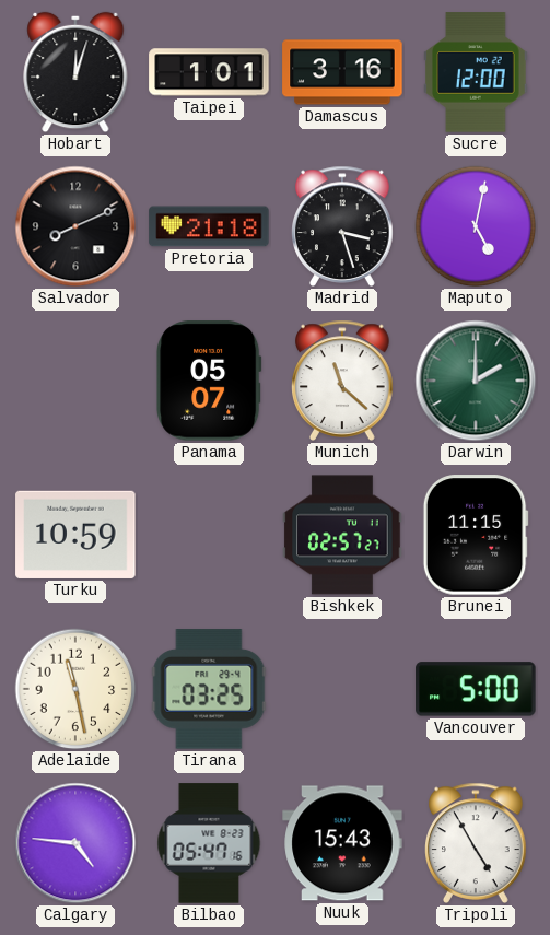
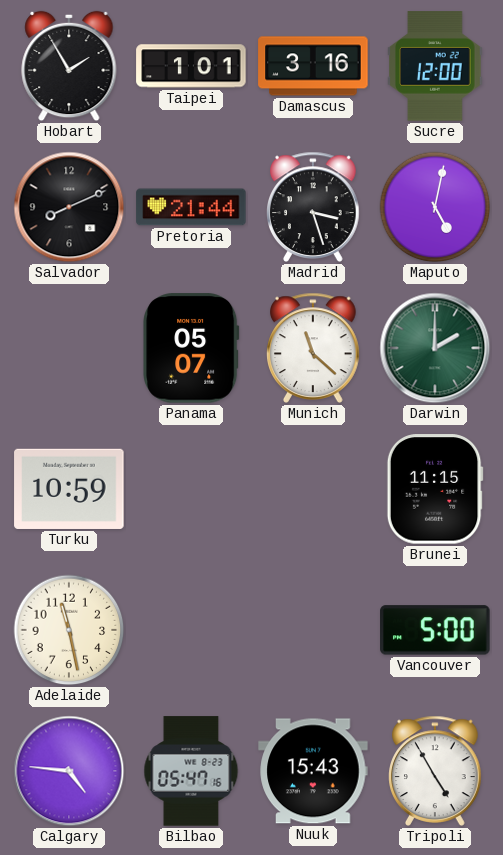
Hobart: 12:03 -> 1:55 (69, 66)
Pretoria: 21:18 -> 21:44 (191, 207)
Bishkek: 02:57 -> none (342, 535)
Tirana: 03:25 -> none (209, 689)
